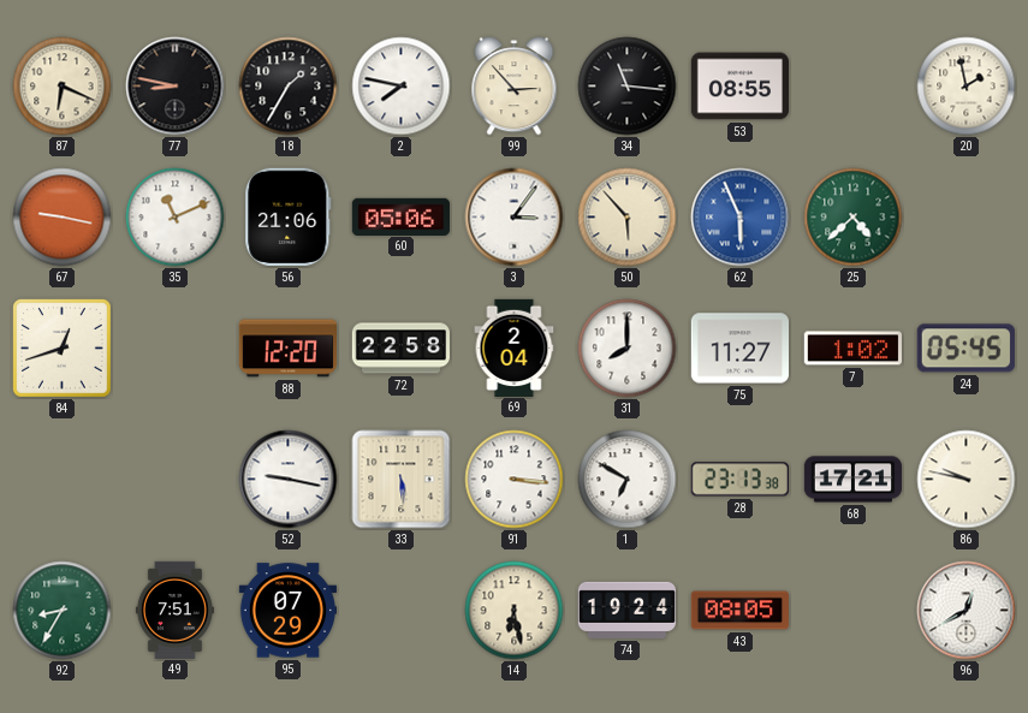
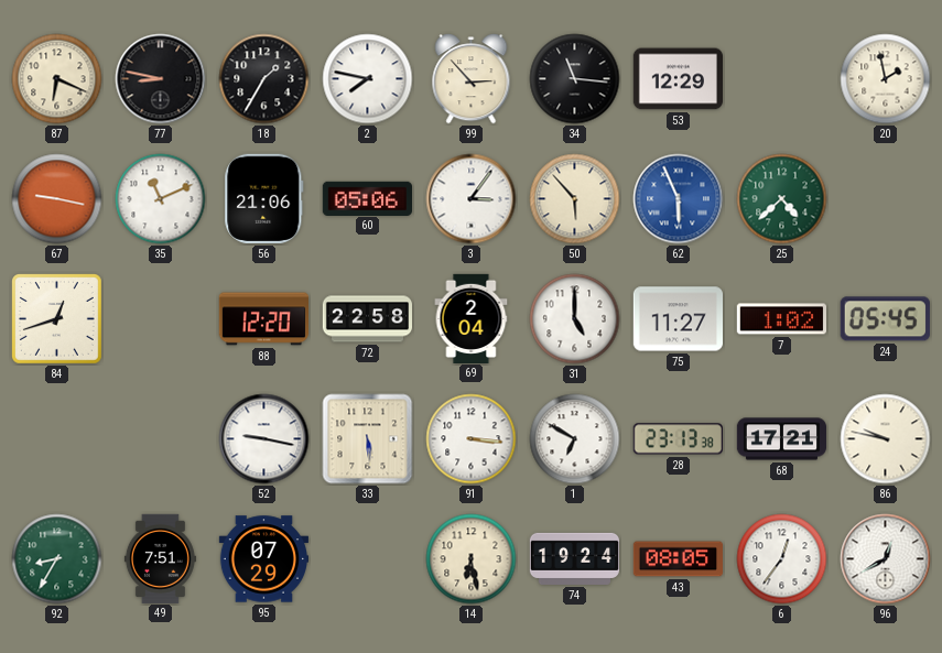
53: 08:55 -> 12:29 (678, 79)
31: 8:00 -> 5:00 (575, 319)
6: none -> 12:36 (782, 559)
